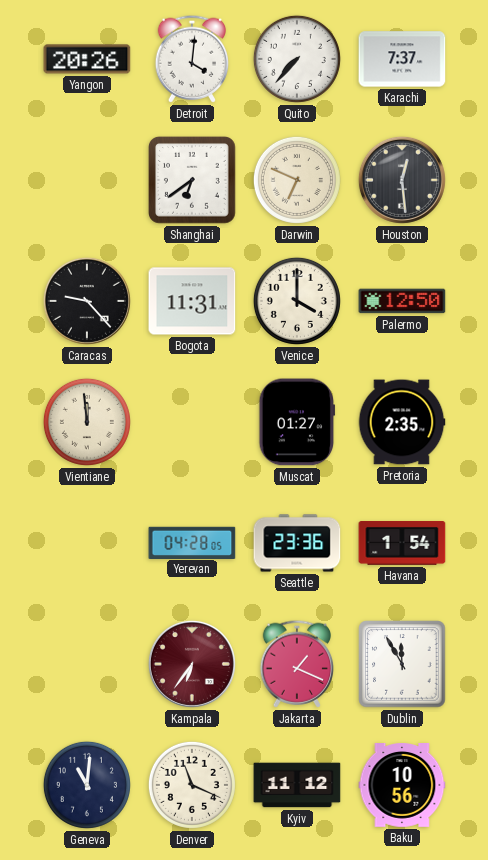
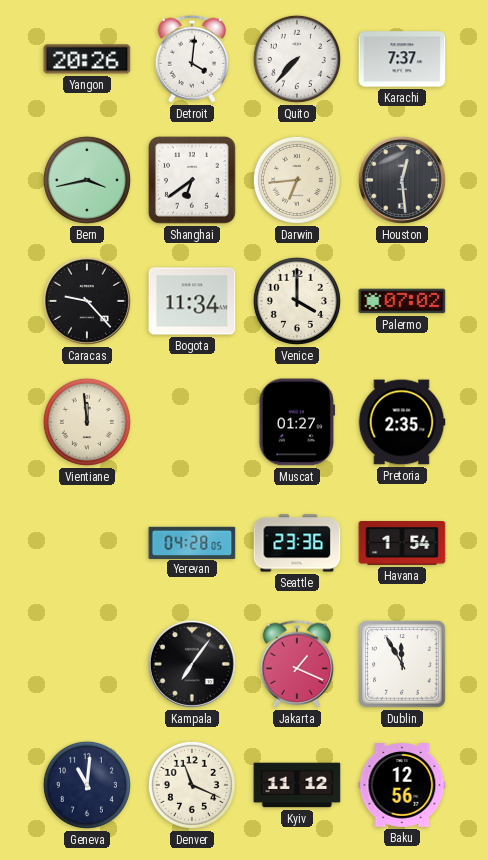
Bern: none -> 3:43 (87, 180)
Darwin: 6:49 -> 6:44 (297, 180)
Bogota: 11:31 -> 11:34 (192, 301)
Palermo: 12:50 -> 07:02 (402, 301)
Kampala: 6:36 -> 7:06 (192, 664)
Kampala dial: burgundy -> black (192, 664)
Baku: 10:56 -> 12:56 (402, 786)
